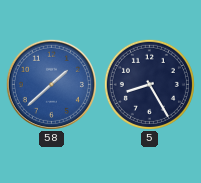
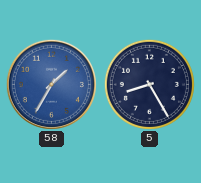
58: 1:38 -> 1:35 (51, 84)
